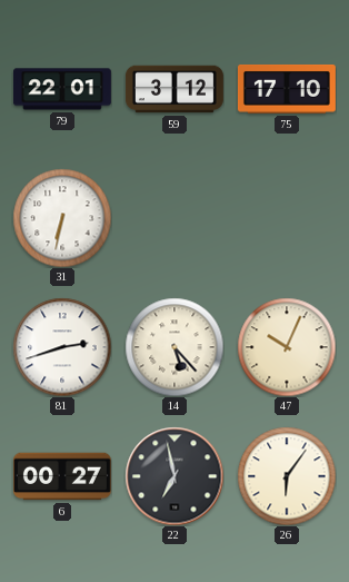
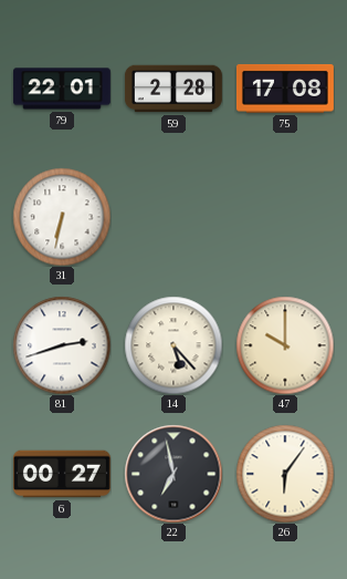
59: 3:12 -> 2:28 (173, 89)
75: 17:10 -> 17:08 (285, 89)
47: 10:04 -> 10:00 (285, 345)
